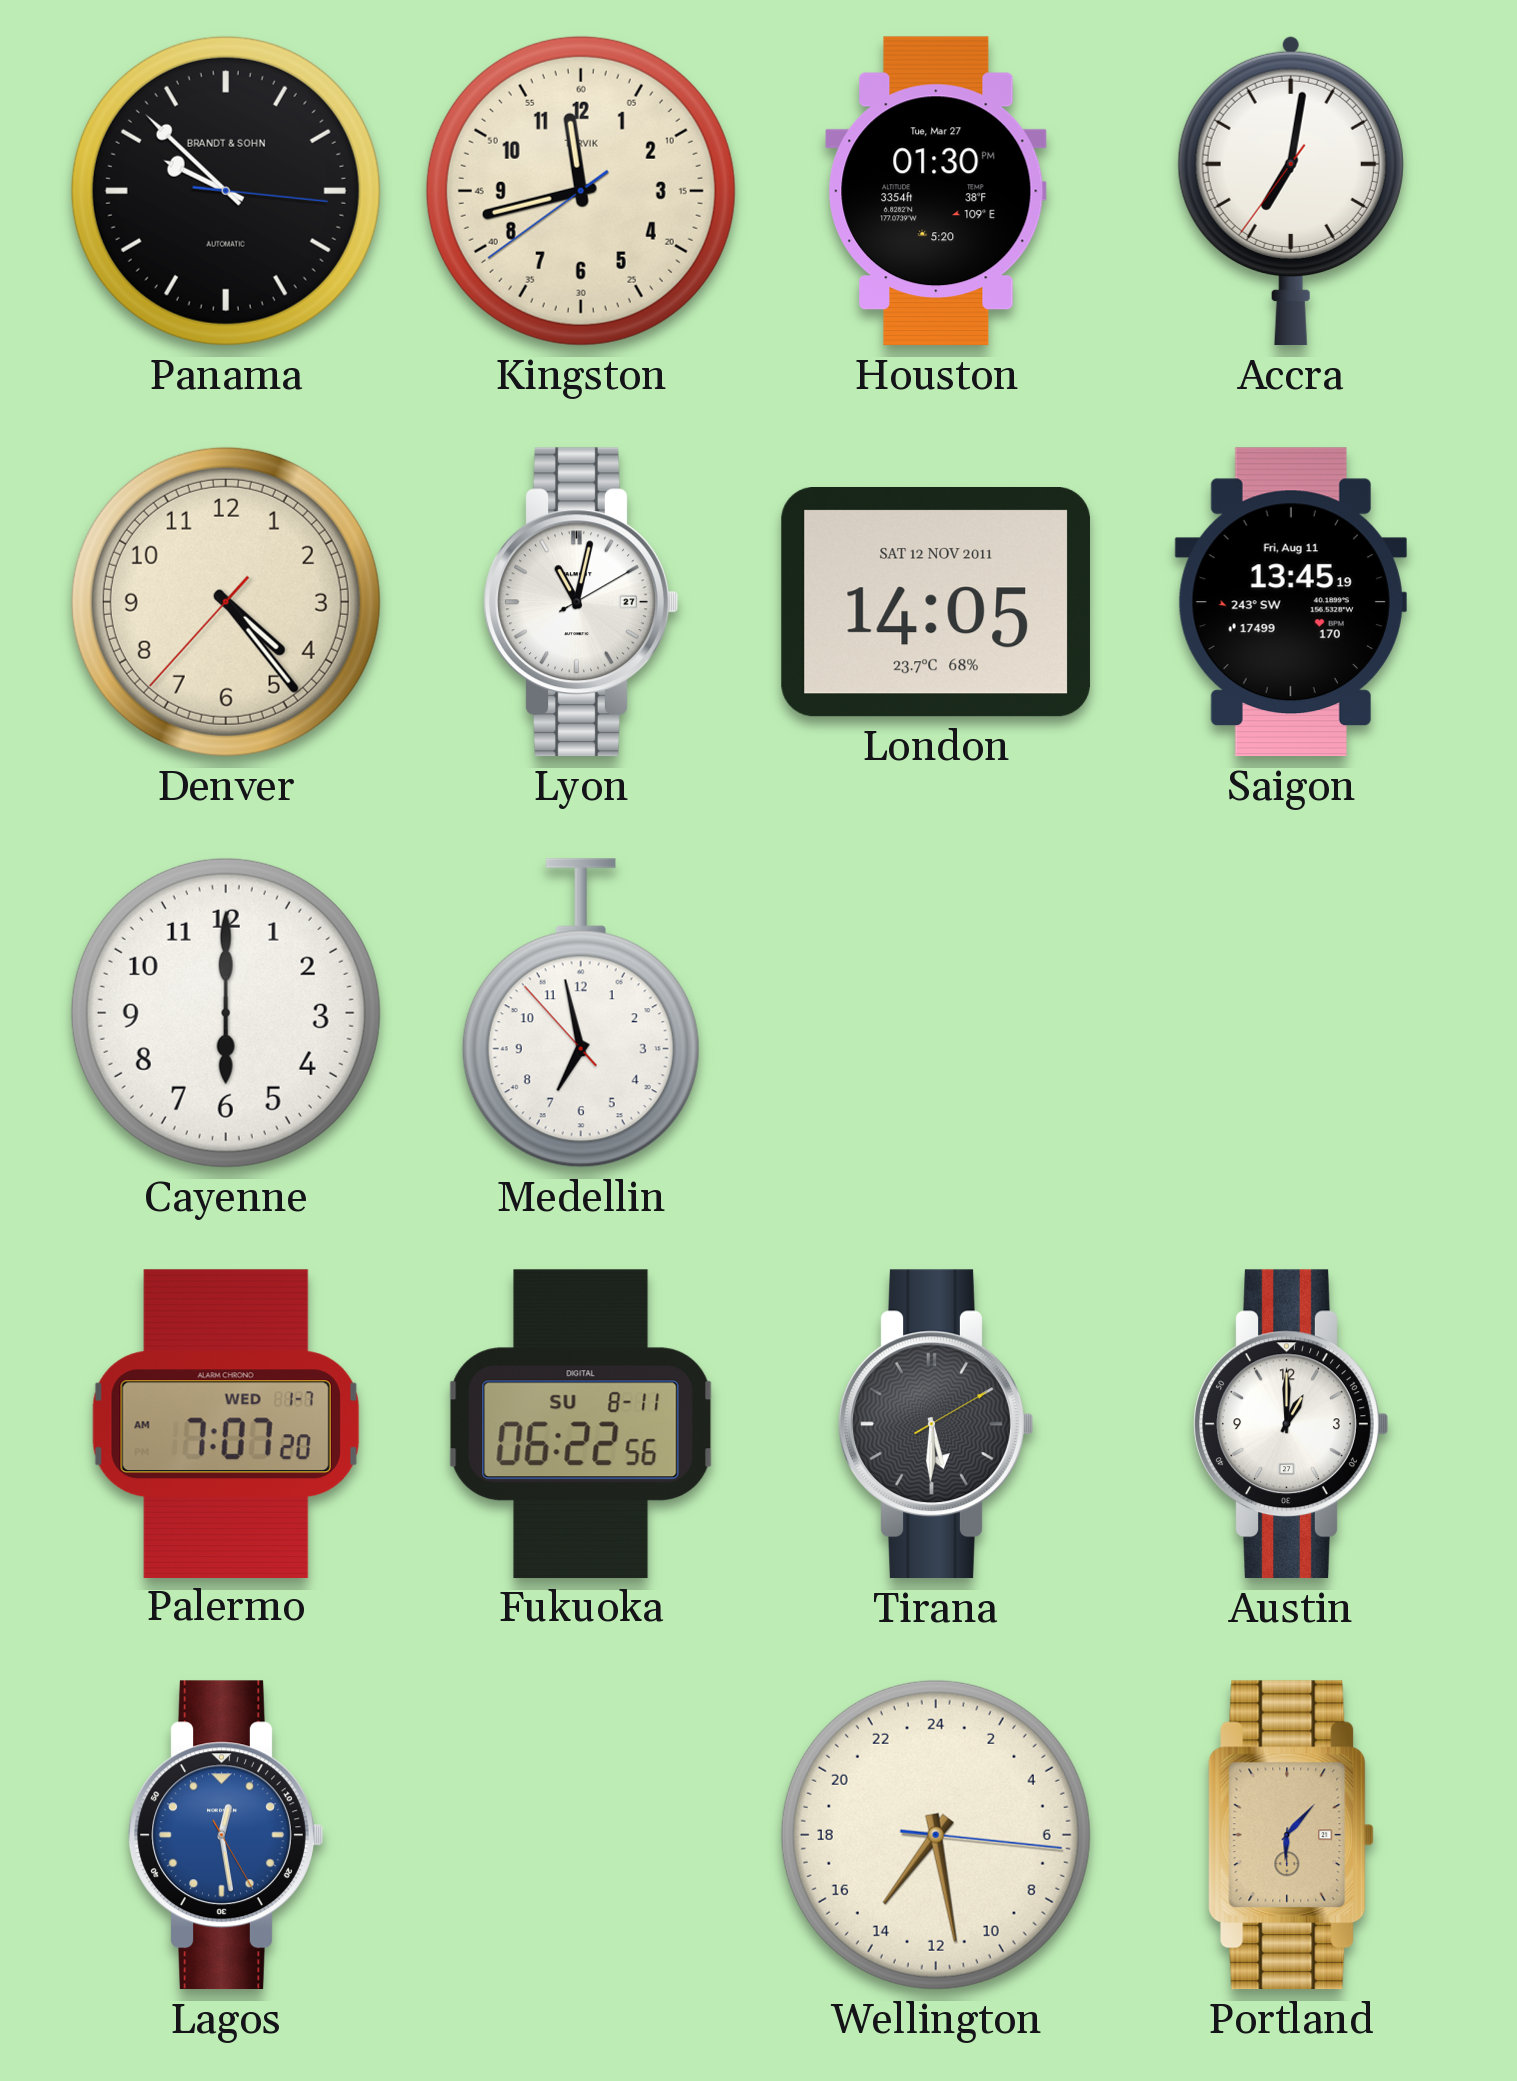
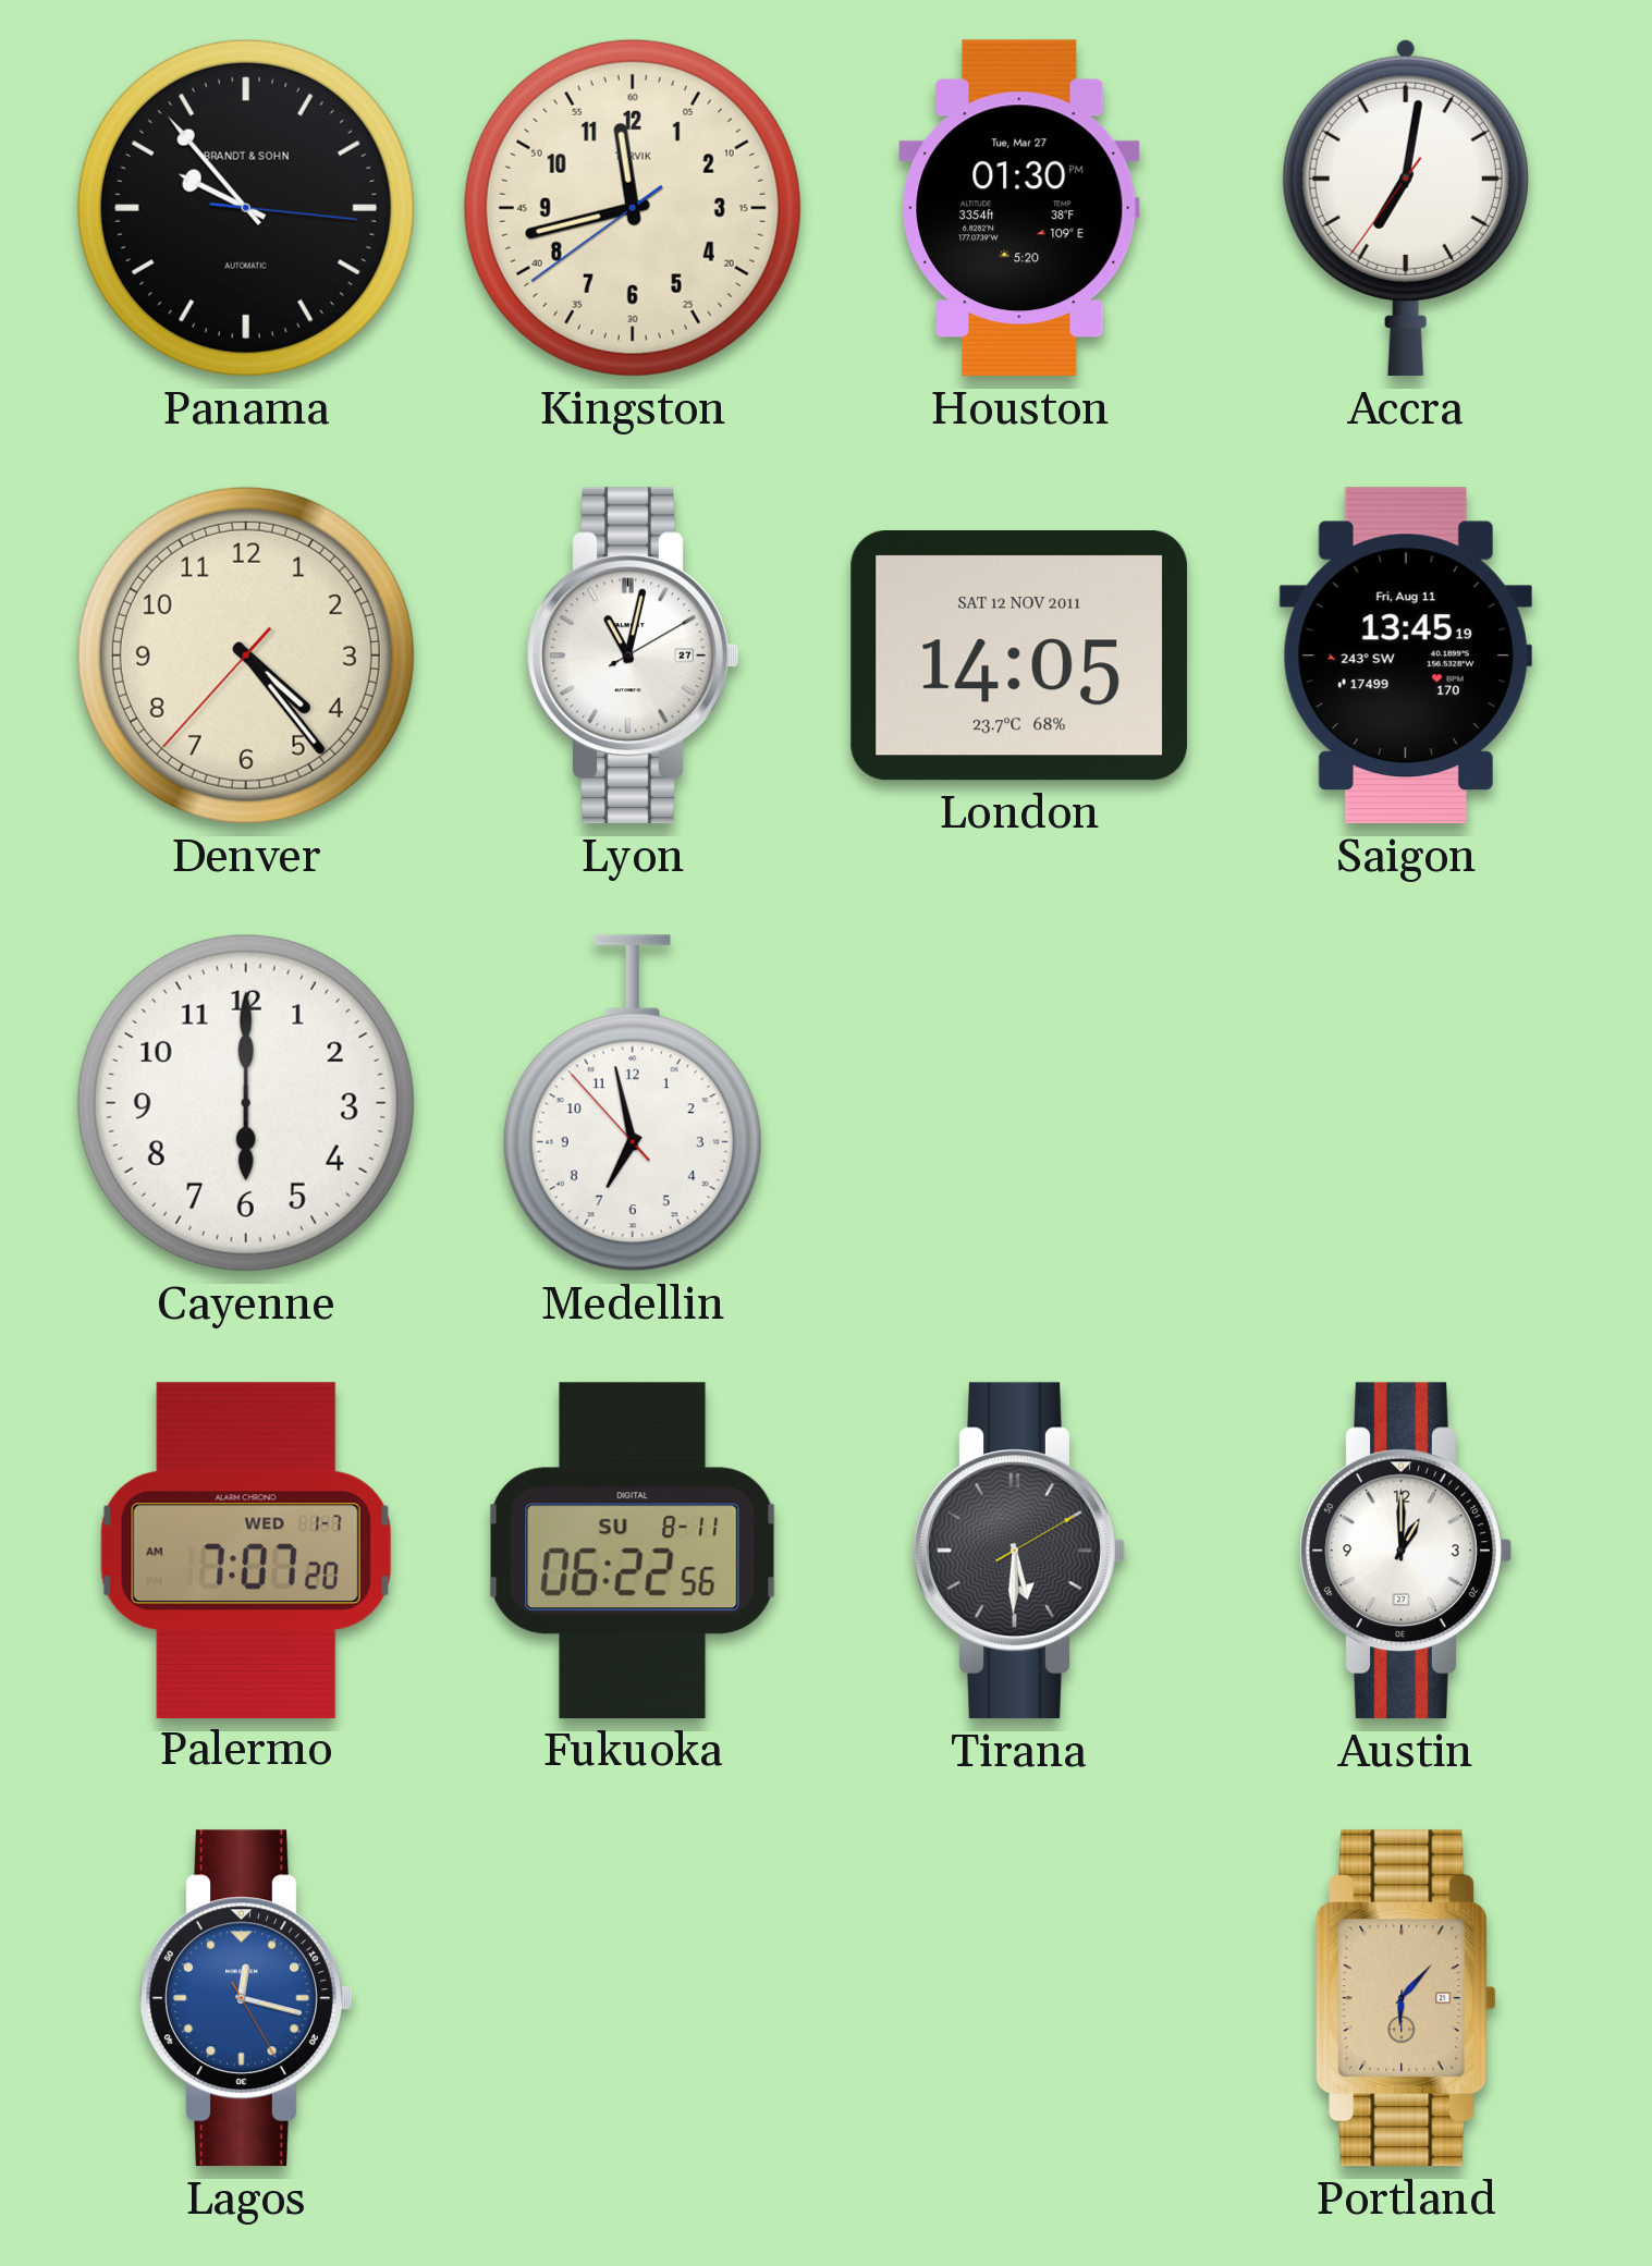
Panama: 9:52 -> 9:53 (246, 208)
Lagos: 12:28 -> 12:17 (246, 1998)
Wellington: 14:28 -> none (936, 1835)
